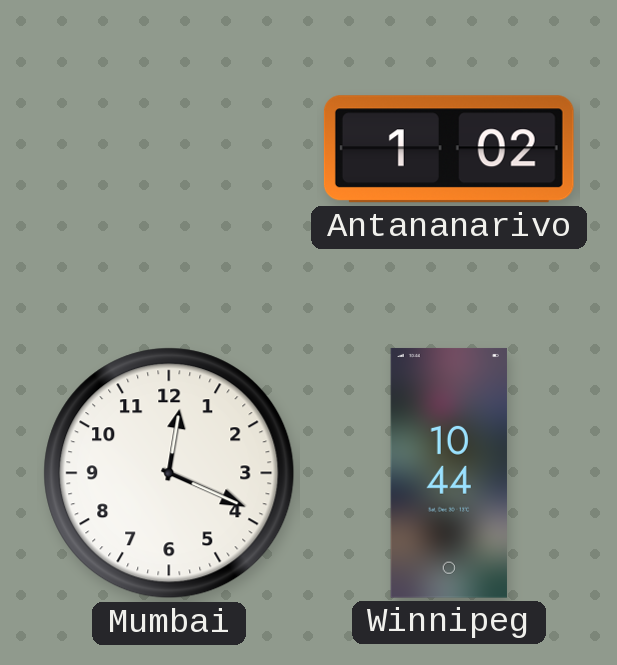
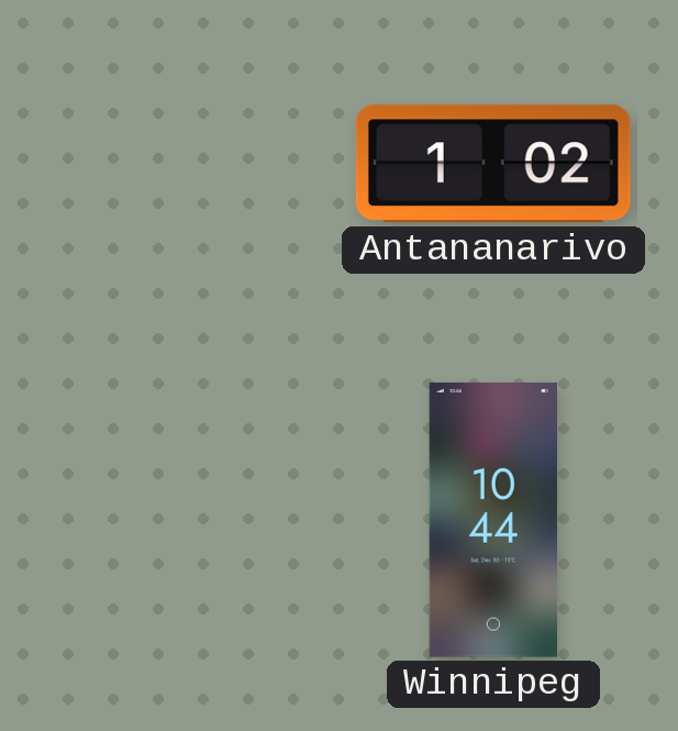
Mumbai: 12:19 -> none (169, 473)
